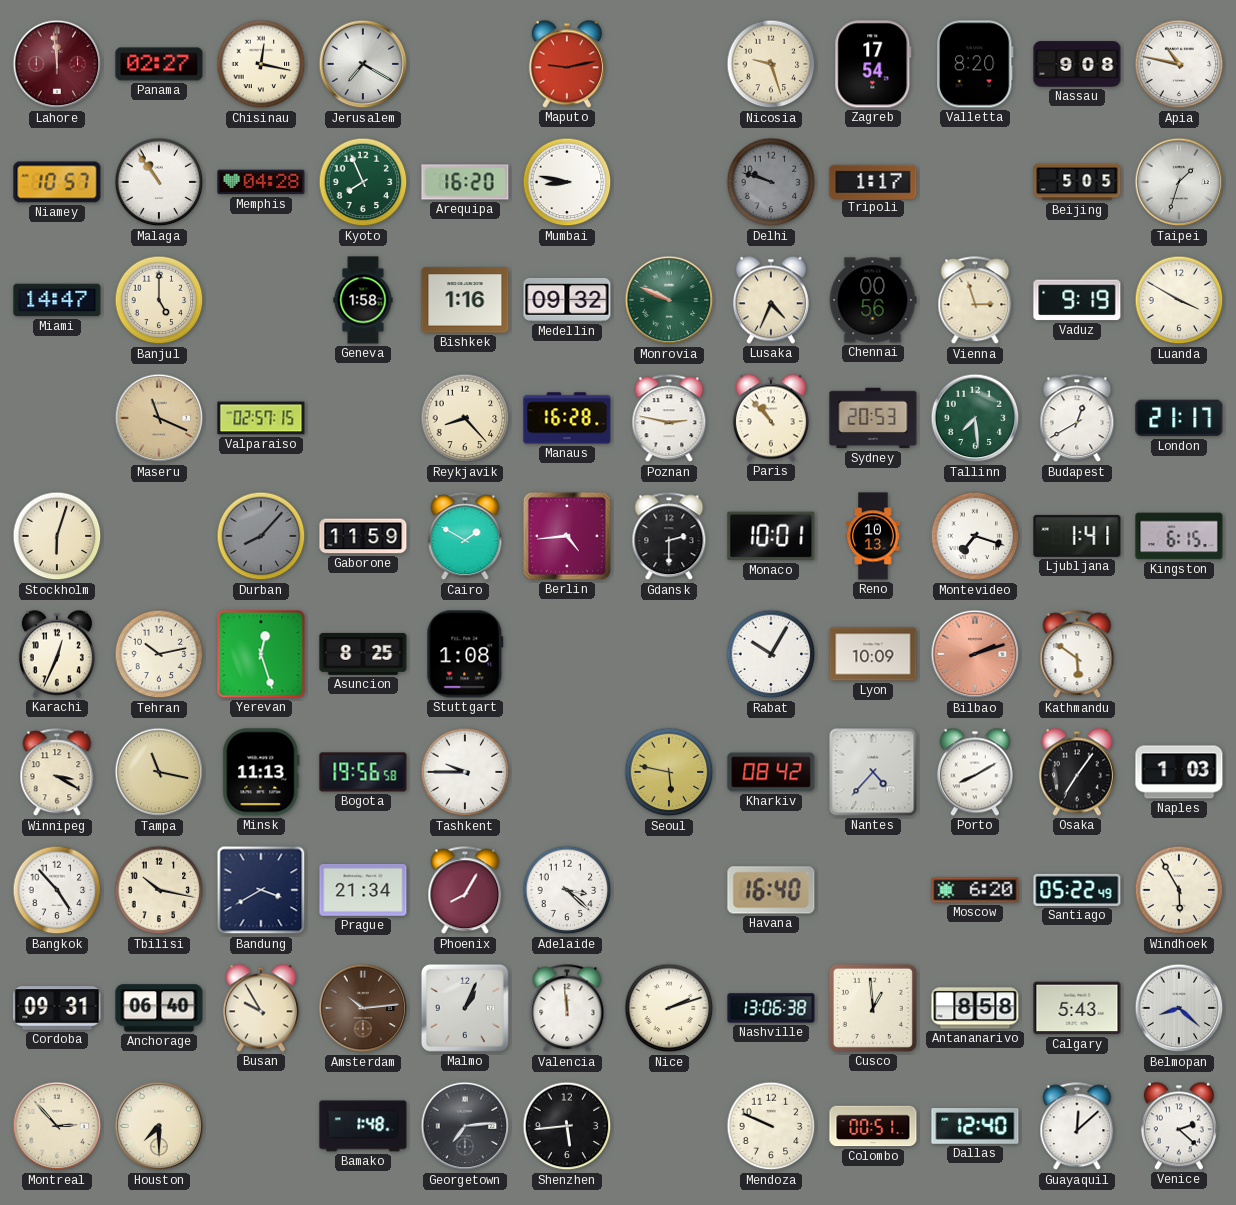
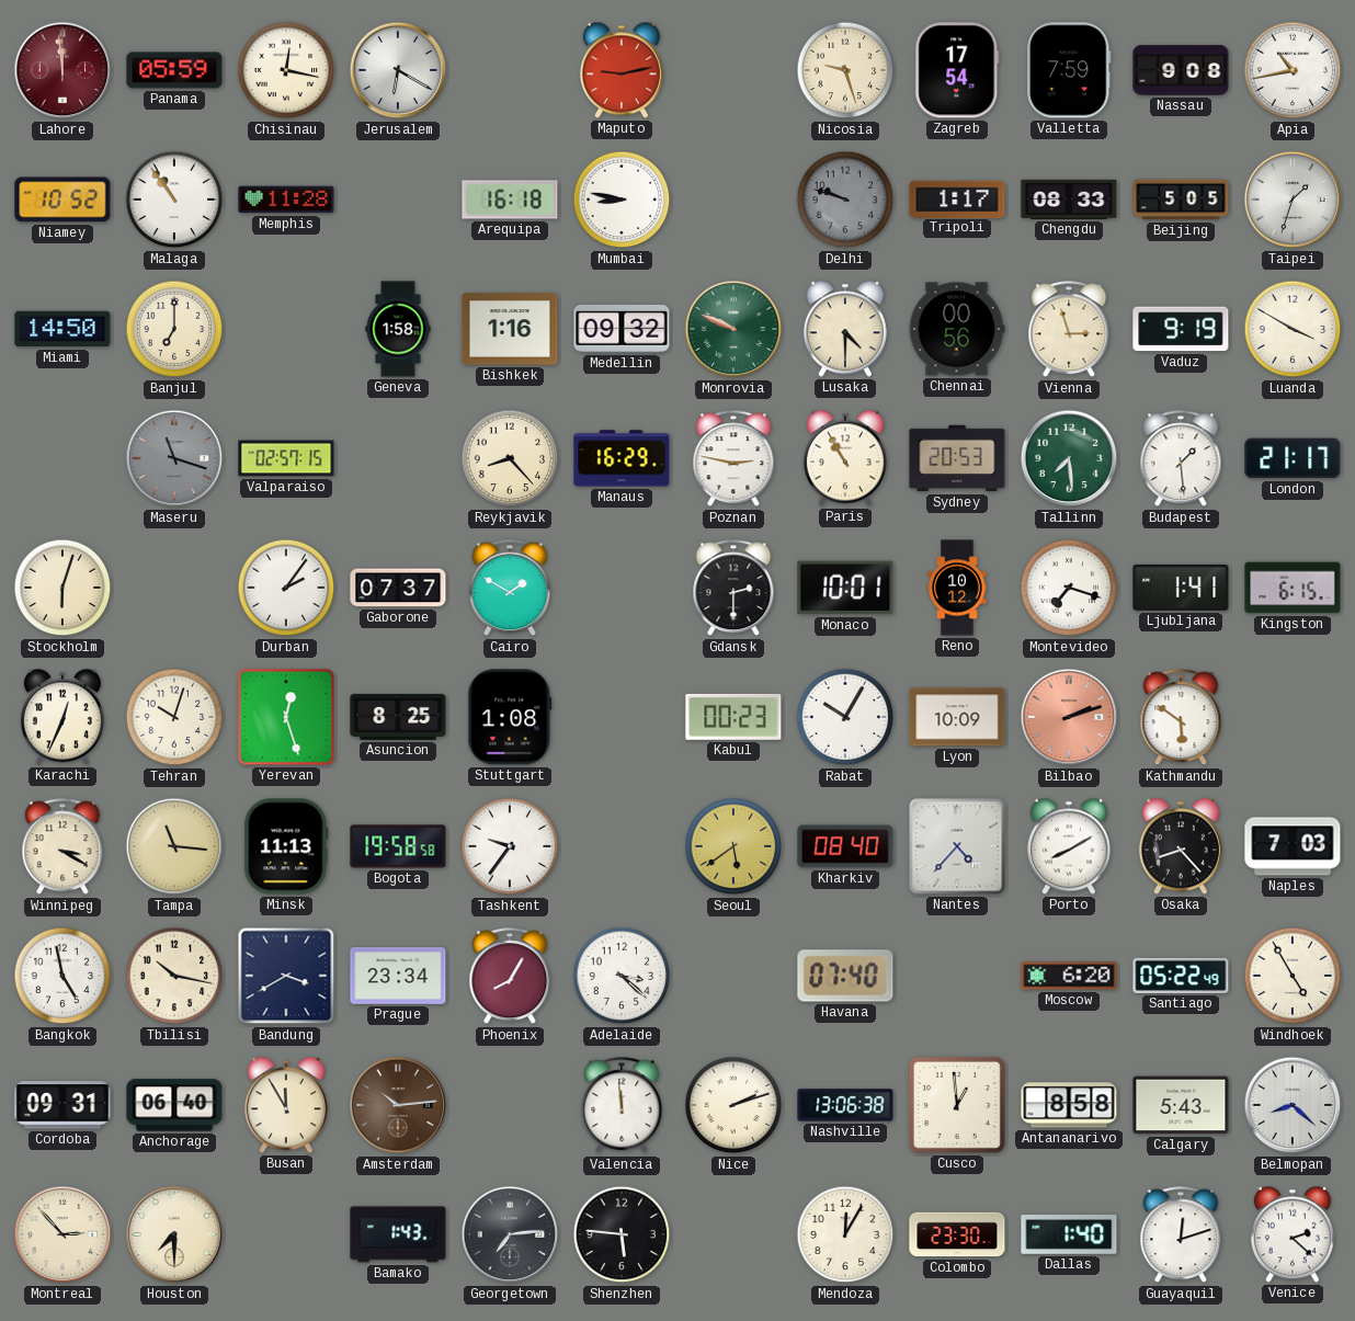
Panama: 02:27 -> 05:59 (174, 70)
Jerusalem: 7:20 -> 6:20 (398, 70)
Valletta: 8:20 -> 7:59 (1069, 70)
Apia: 10:47 -> 10:43 (1293, 70)
Niamey: 10:57 -> 10:52 (62, 200)
Memphis: 04:28 -> 11:28 (286, 200)
Kyoto: 7:56 -> none (363, 182)
Arequipa: 16:20 -> 16:18 (510, 200)
Chengdu: none -> 08:33 (1069, 200)
Miami: 14:47 -> 14:50 (62, 329)
Banjul: 5:00 -> 7:00 (174, 329)
Lusaka: 4:34 -> 4:30 (845, 329)
Maseru: 11:19 -> 11:18 (174, 458)
Maseru dial: champagne -> grey (174, 458)
Manaus: 16:28 -> 16:29 (622, 458)
Paris: 10:53 -> 10:55 (845, 458)
Budapest: 12:40 -> 1:29 (1181, 459)
Durban: 8:07 -> 2:06 (286, 588)
Durban dial: grey -> white (286, 588)
Gaborone: 11:59 -> 07:37 (398, 588)
Berlin: 4:44 -> none (567, 536)
Reno: 10:13 -> 10:12 (957, 588)
Tehran: 10:13 -> 10:03 (174, 717)
Kabul: none -> 00:23 (733, 717)
Tampa: 11:17 -> 11:16 (174, 846)
Bogota: 19:56 -> 19:58 (398, 846)
Tashkent: 9:45 -> 9:36 (510, 846)
Seoul: 5:47 -> 5:39 (733, 846)
Kharkiv: 08:42 -> 08:40 (845, 846)
Osaka: 7:06 -> 8:23 (1181, 846)
Naples: 1:03 -> 7:03 (1293, 846)
Bangkok: 4:53 -> 4:58 (62, 976)
Prague: 21:34 -> 23:34 (398, 977)
Havana: 16:40 -> 07:40 (845, 976)
Windhoek: 5:55 -> 4:55 (1293, 976)
Busan: 9:55 -> 11:55 (286, 1105)
Malmo: 1:04 -> none (465, 1008)
Bamako: 1:48 -> 1:43 (398, 1234)
Shenzhen: 5:44 -> 5:46 (622, 1234)
Mendoza: 9:49 -> 12:05 (845, 1234)
Colombo: 00:51 -> 23:30 (957, 1234)
Dallas: 12:40 -> 1:40 (1069, 1235)
Guayaquil: 12:08 -> 12:12 (1181, 1235)
